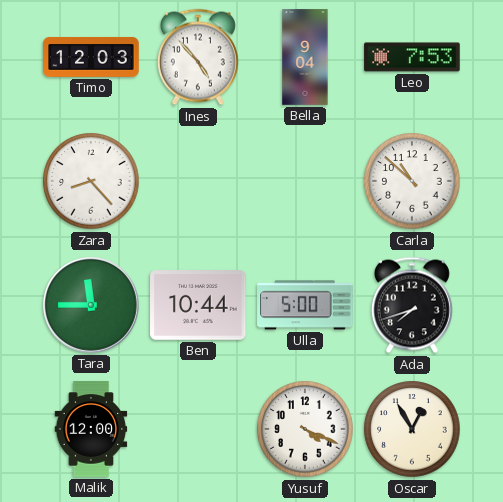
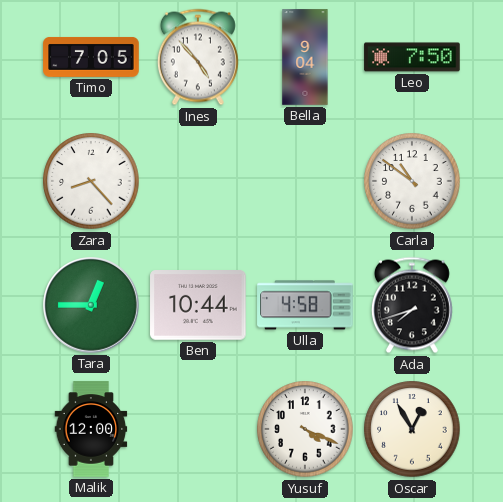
Timo: 12:03 -> 7:05 (91, 57)
Leo: 7:53 -> 7:50 (412, 57)
Carla: 10:52 -> 10:51 (412, 181)
Tara: 11:45 -> 12:45 (92, 306)
Ulla: 5:00 -> 4:58 (305, 305)
